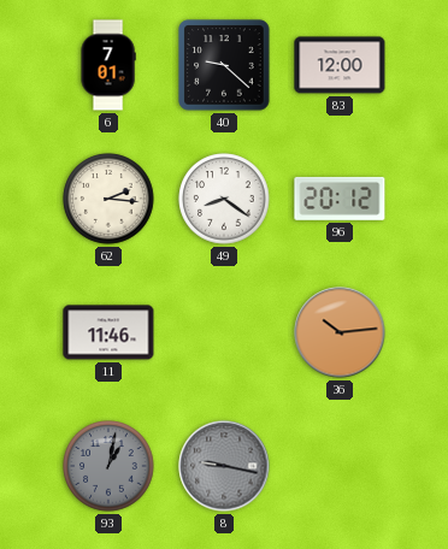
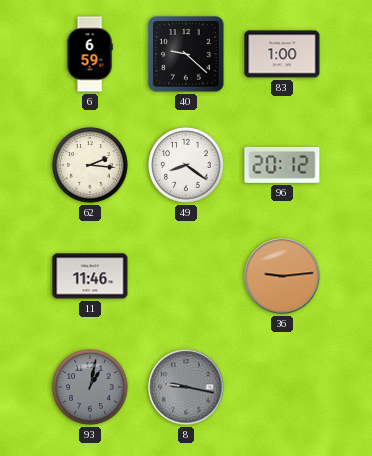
6: 7:01 -> 6:59 (90, 54)
83: 12:00 -> 1:00 (282, 54)
36: 10:14 -> 9:14 (282, 276)
